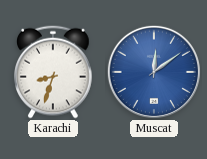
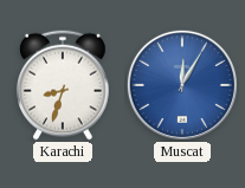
Muscat: 12:09 -> 12:05 (182, 85)
